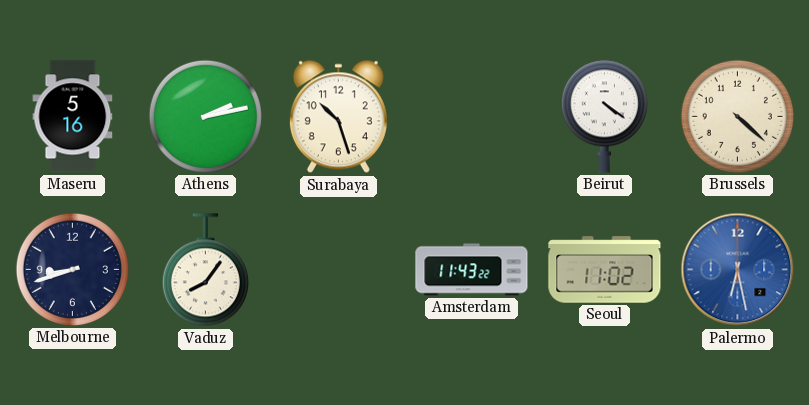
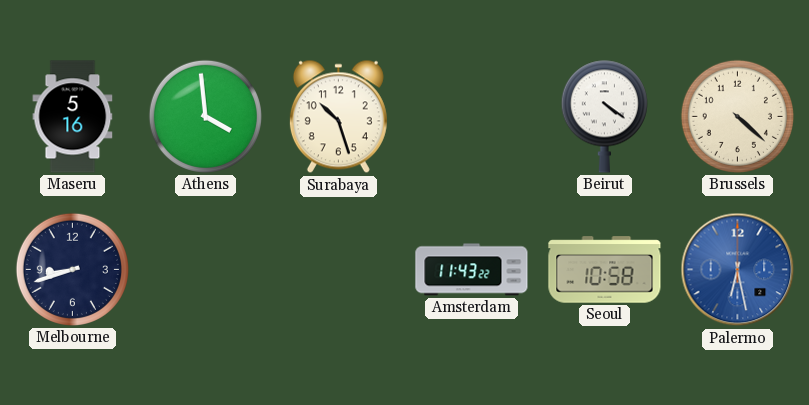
Athens: 2:13 -> 3:59 (205, 116)
Vaduz: 8:06 -> none (205, 270)
Seoul: 11:02 -> 10:58 (605, 270)
